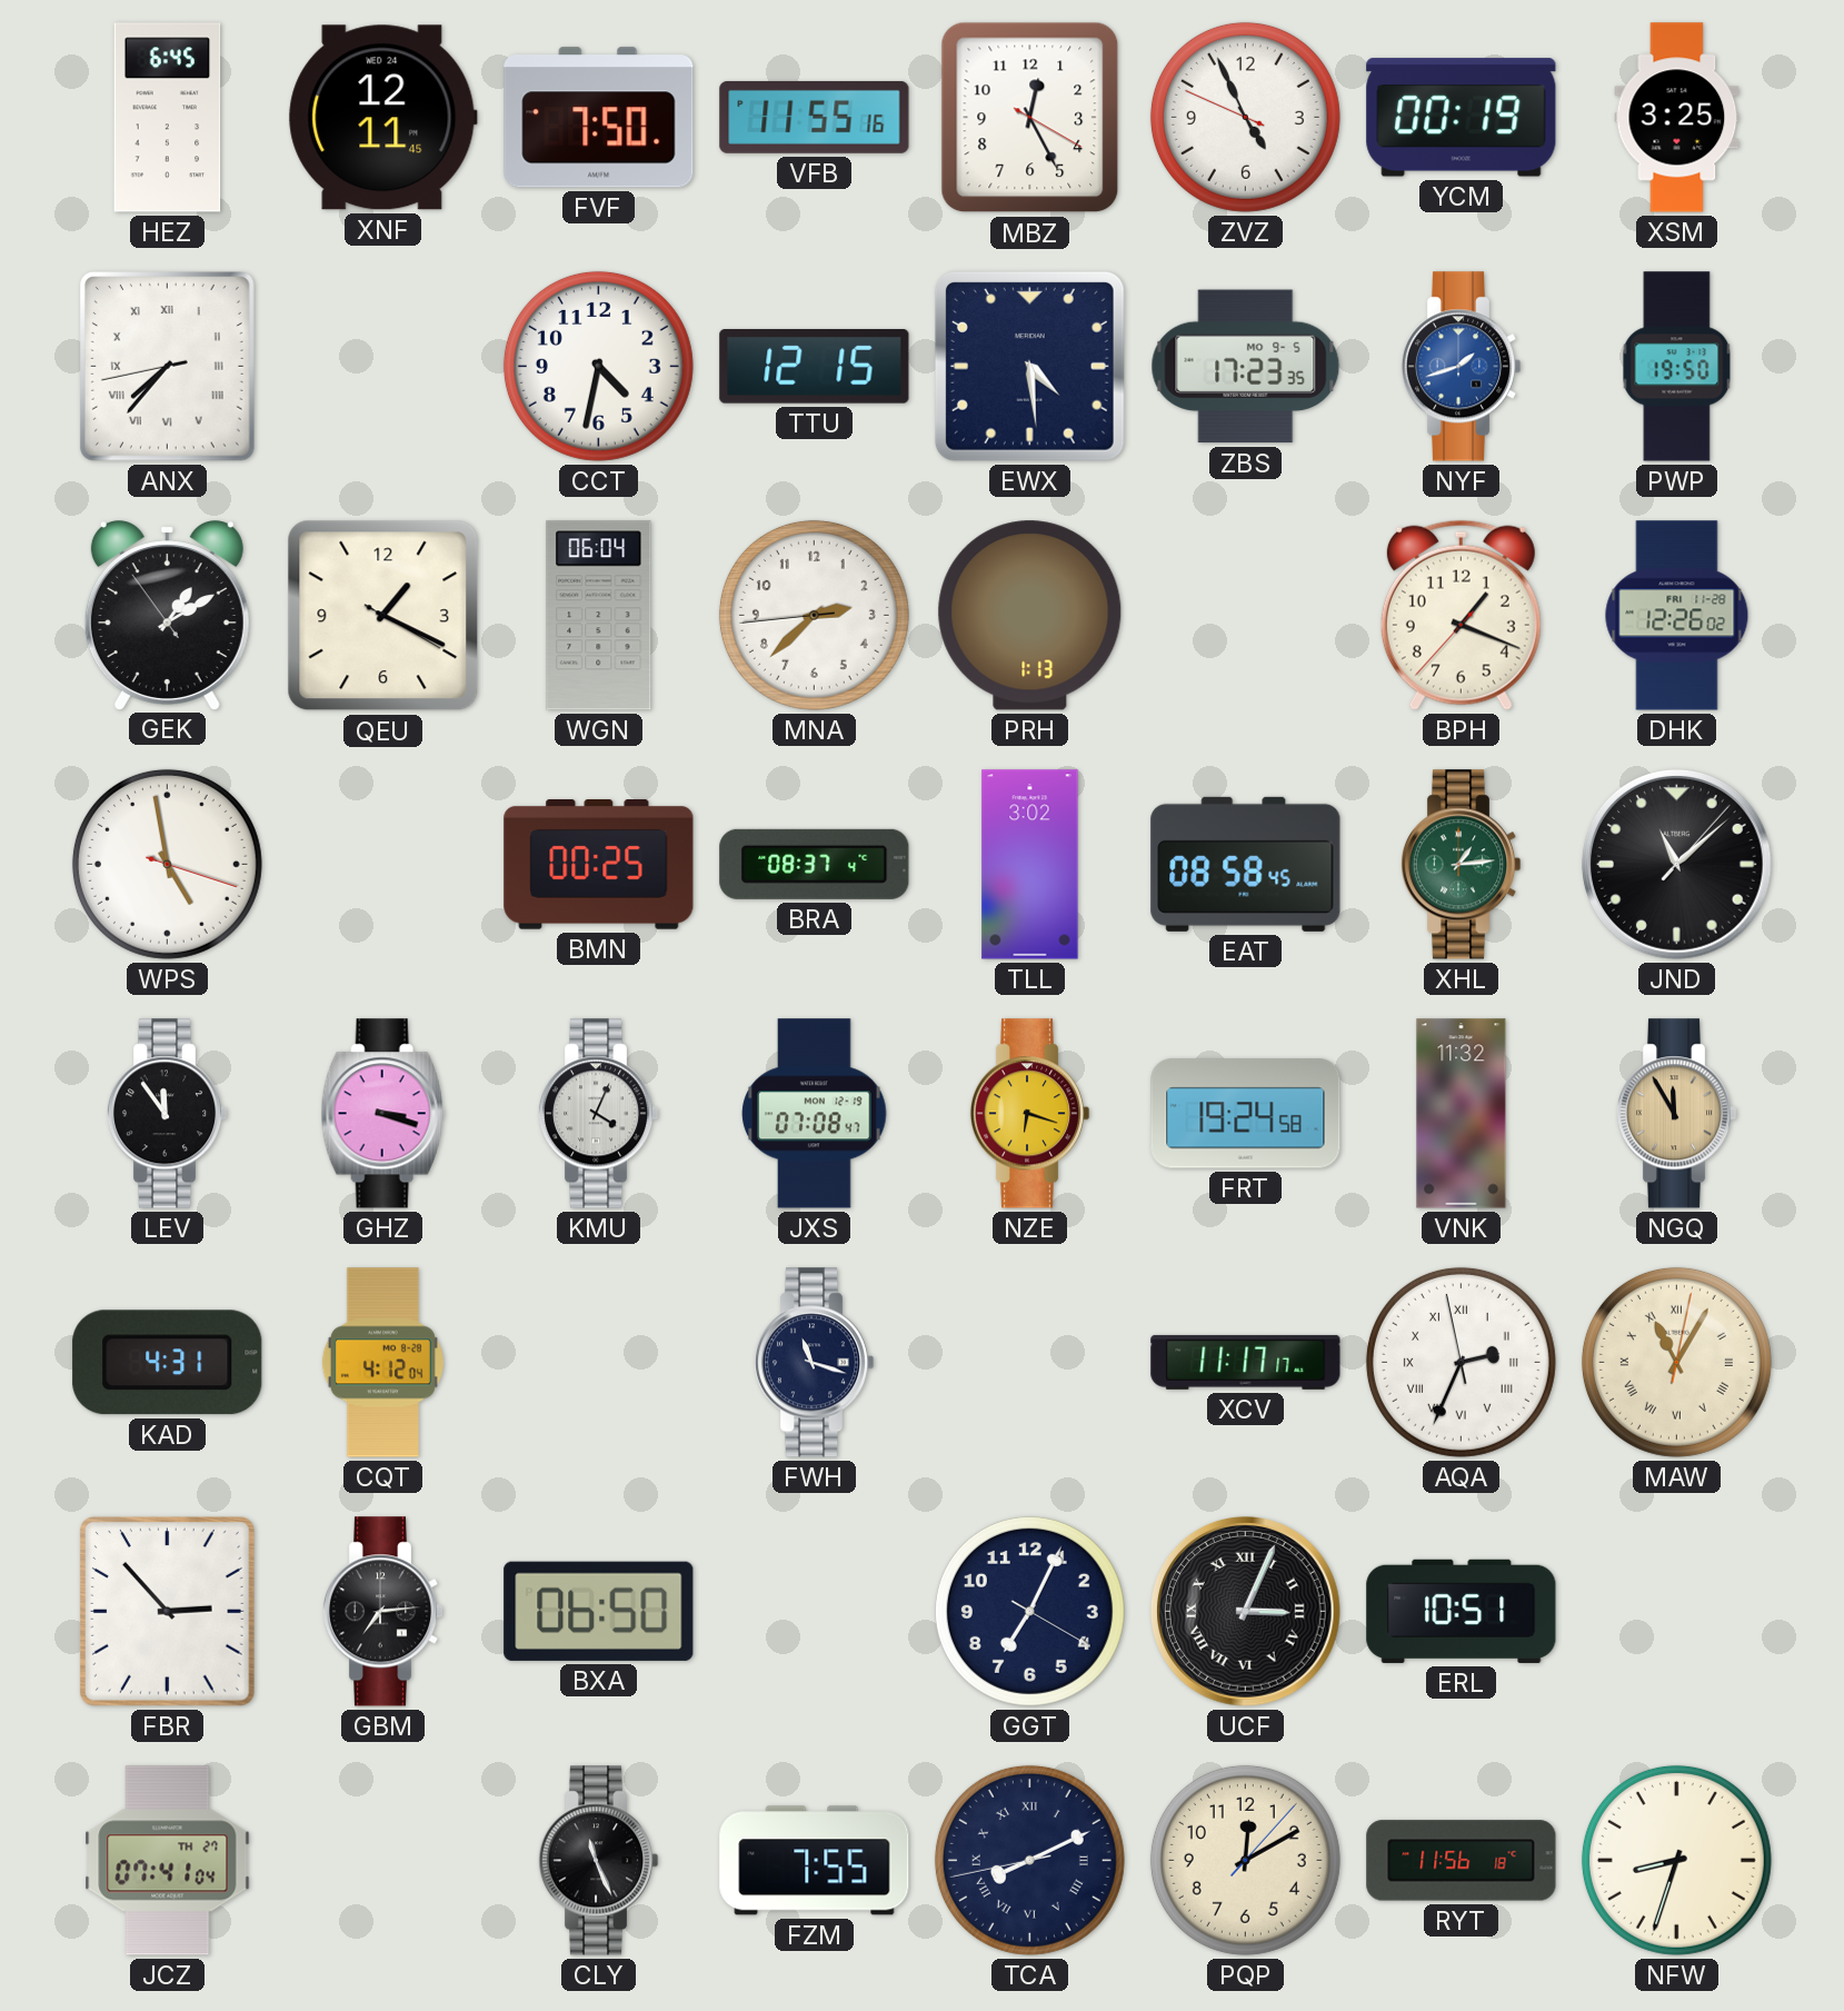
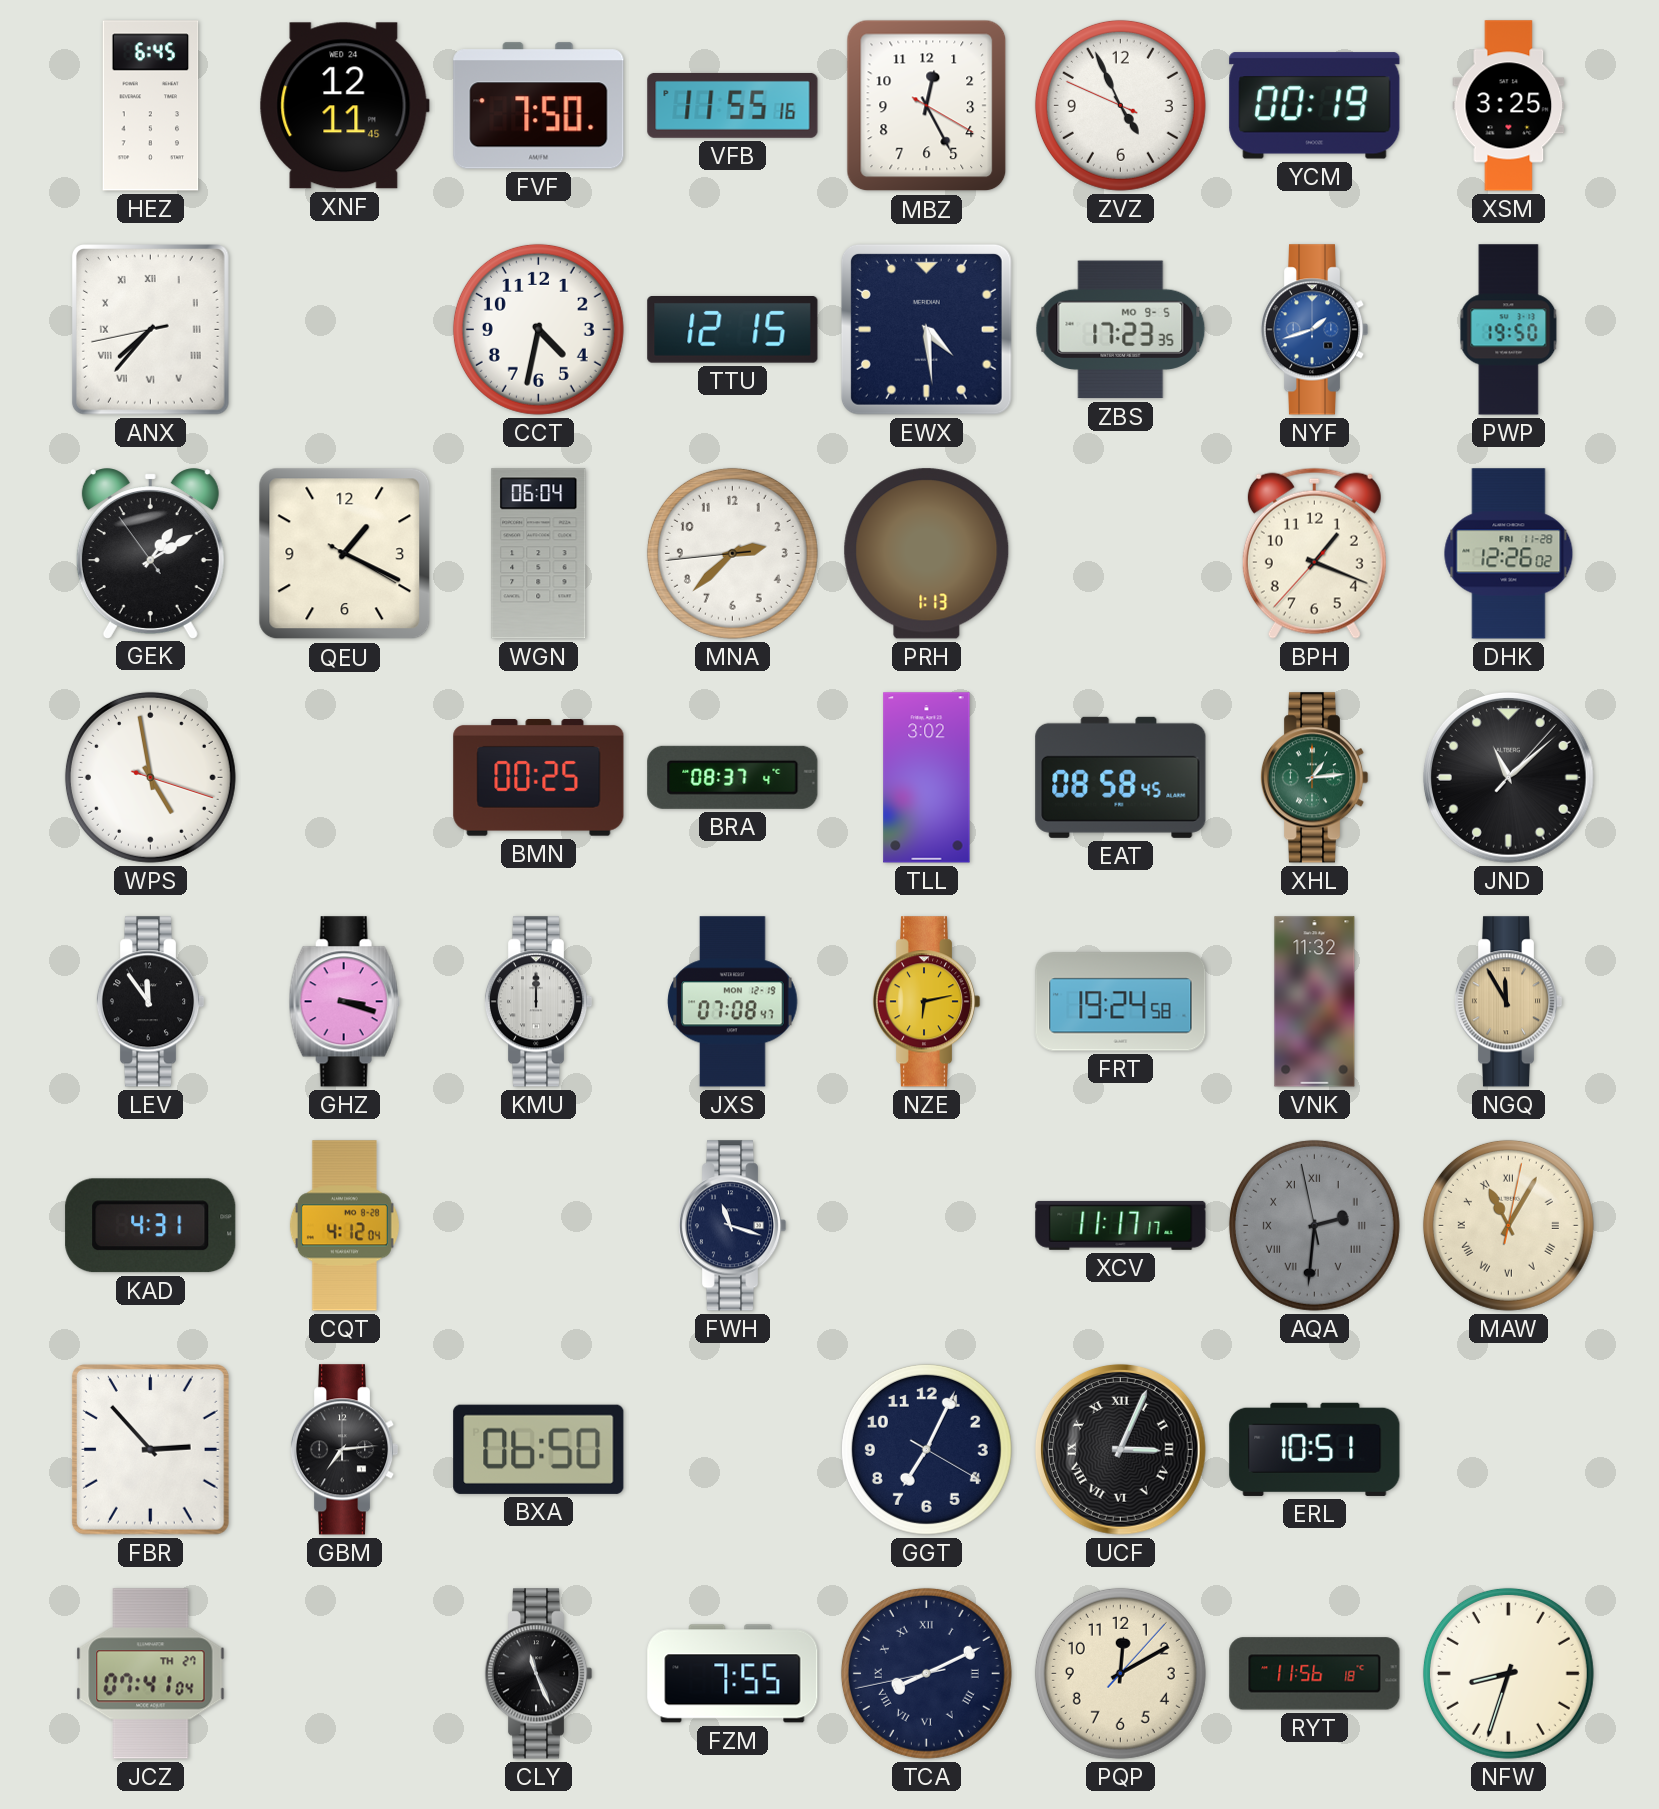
KMU: 4:04 -> 12:00 (538, 1002)
NZE: 6:18 -> 6:13 (926, 1002)
AQA: 2:33 -> 2:30 (1314, 1225)
AQA dial: white -> grey (1314, 1225)
